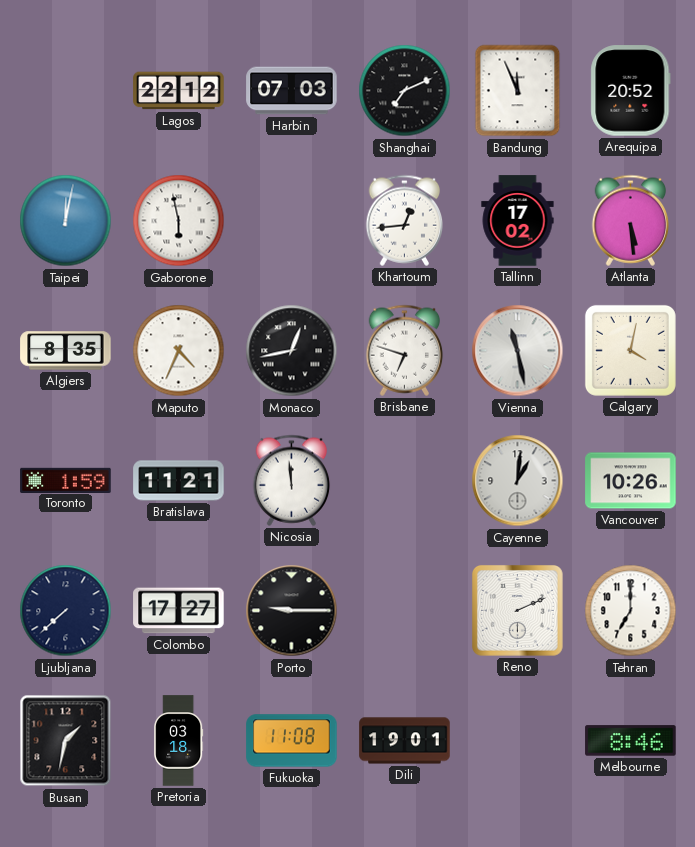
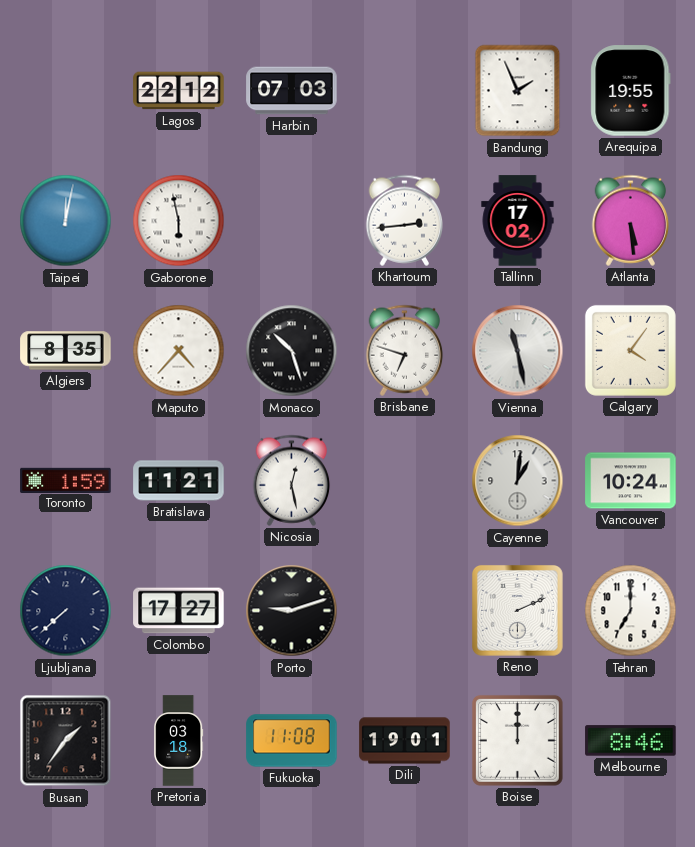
Shanghai: 7:11 -> none (405, 91)
Bandung: 11:56 -> 1:56 (518, 91)
Arequipa: 20:52 -> 19:55 (631, 91)
Khartoum: 12:44 -> 2:44 (405, 220)
Maputo: 4:34 -> 4:37 (179, 351)
Monaco: 12:43 -> 10:27 (292, 351)
Calgary: 4:02 -> 4:06 (630, 350)
Nicosia: 11:59 -> 12:28 (292, 480)
Vancouver: 10:26 -> 10:24 (631, 481)
Porto: 9:15 -> 9:12 (292, 611)
Busan: 1:32 -> 1:36 (66, 741)
Boise: none -> 12:00 (517, 740)
